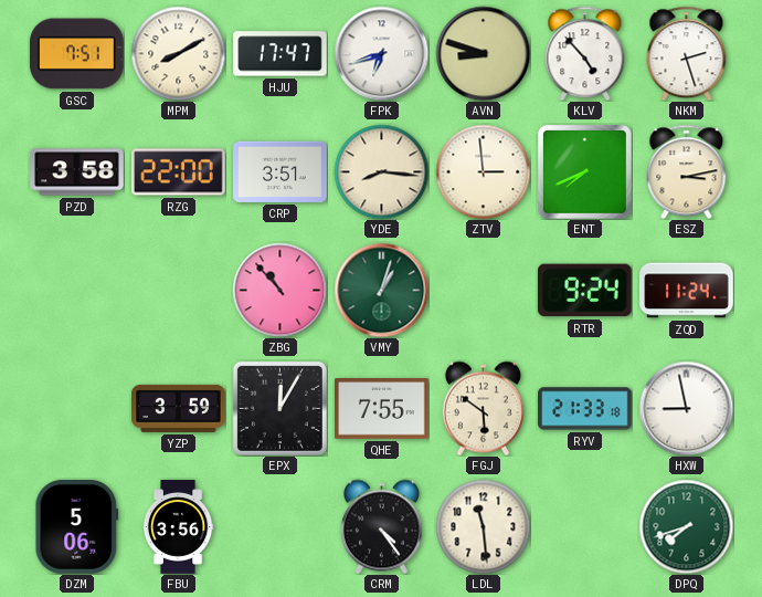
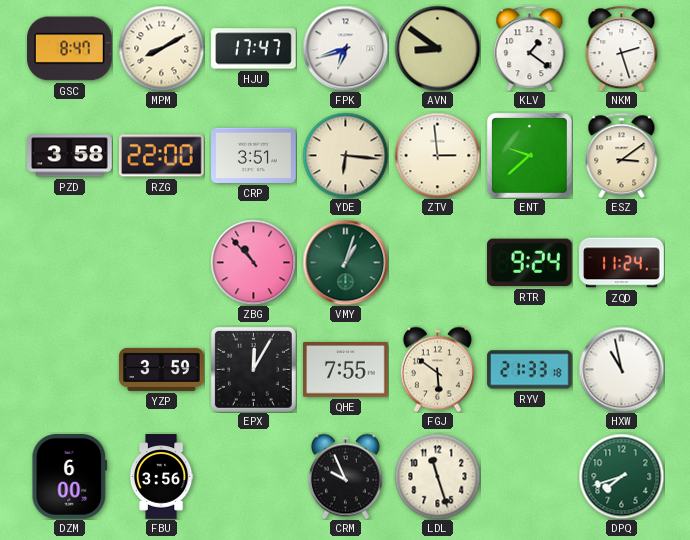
GSC: 7:51 -> 8:47 (70, 49)
AVN: 8:48 -> 8:51 (437, 48)
KLV: 4:53 -> 1:21 (530, 48)
YDE: 8:16 -> 6:16 (345, 155)
ENT: 7:41 -> 9:38 (529, 155)
ESZ: 3:13 -> 3:09 (622, 155)
HXW: 8:58 -> 10:58 (621, 369)
DZM: 5:06 -> 6:00 (70, 477)
CRM: 4:24 -> 9:56 (345, 476)
LDL: 11:29 -> 11:27 (437, 476)
